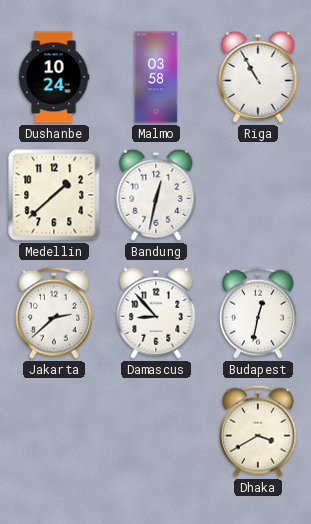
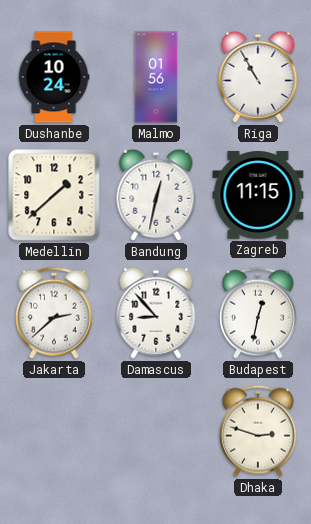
Malmo: 03:58 -> 01:56 (156, 77)
Zagreb: none -> 11:15 (258, 195)
Dhaka: 3:40 -> 2:48 (258, 431)
